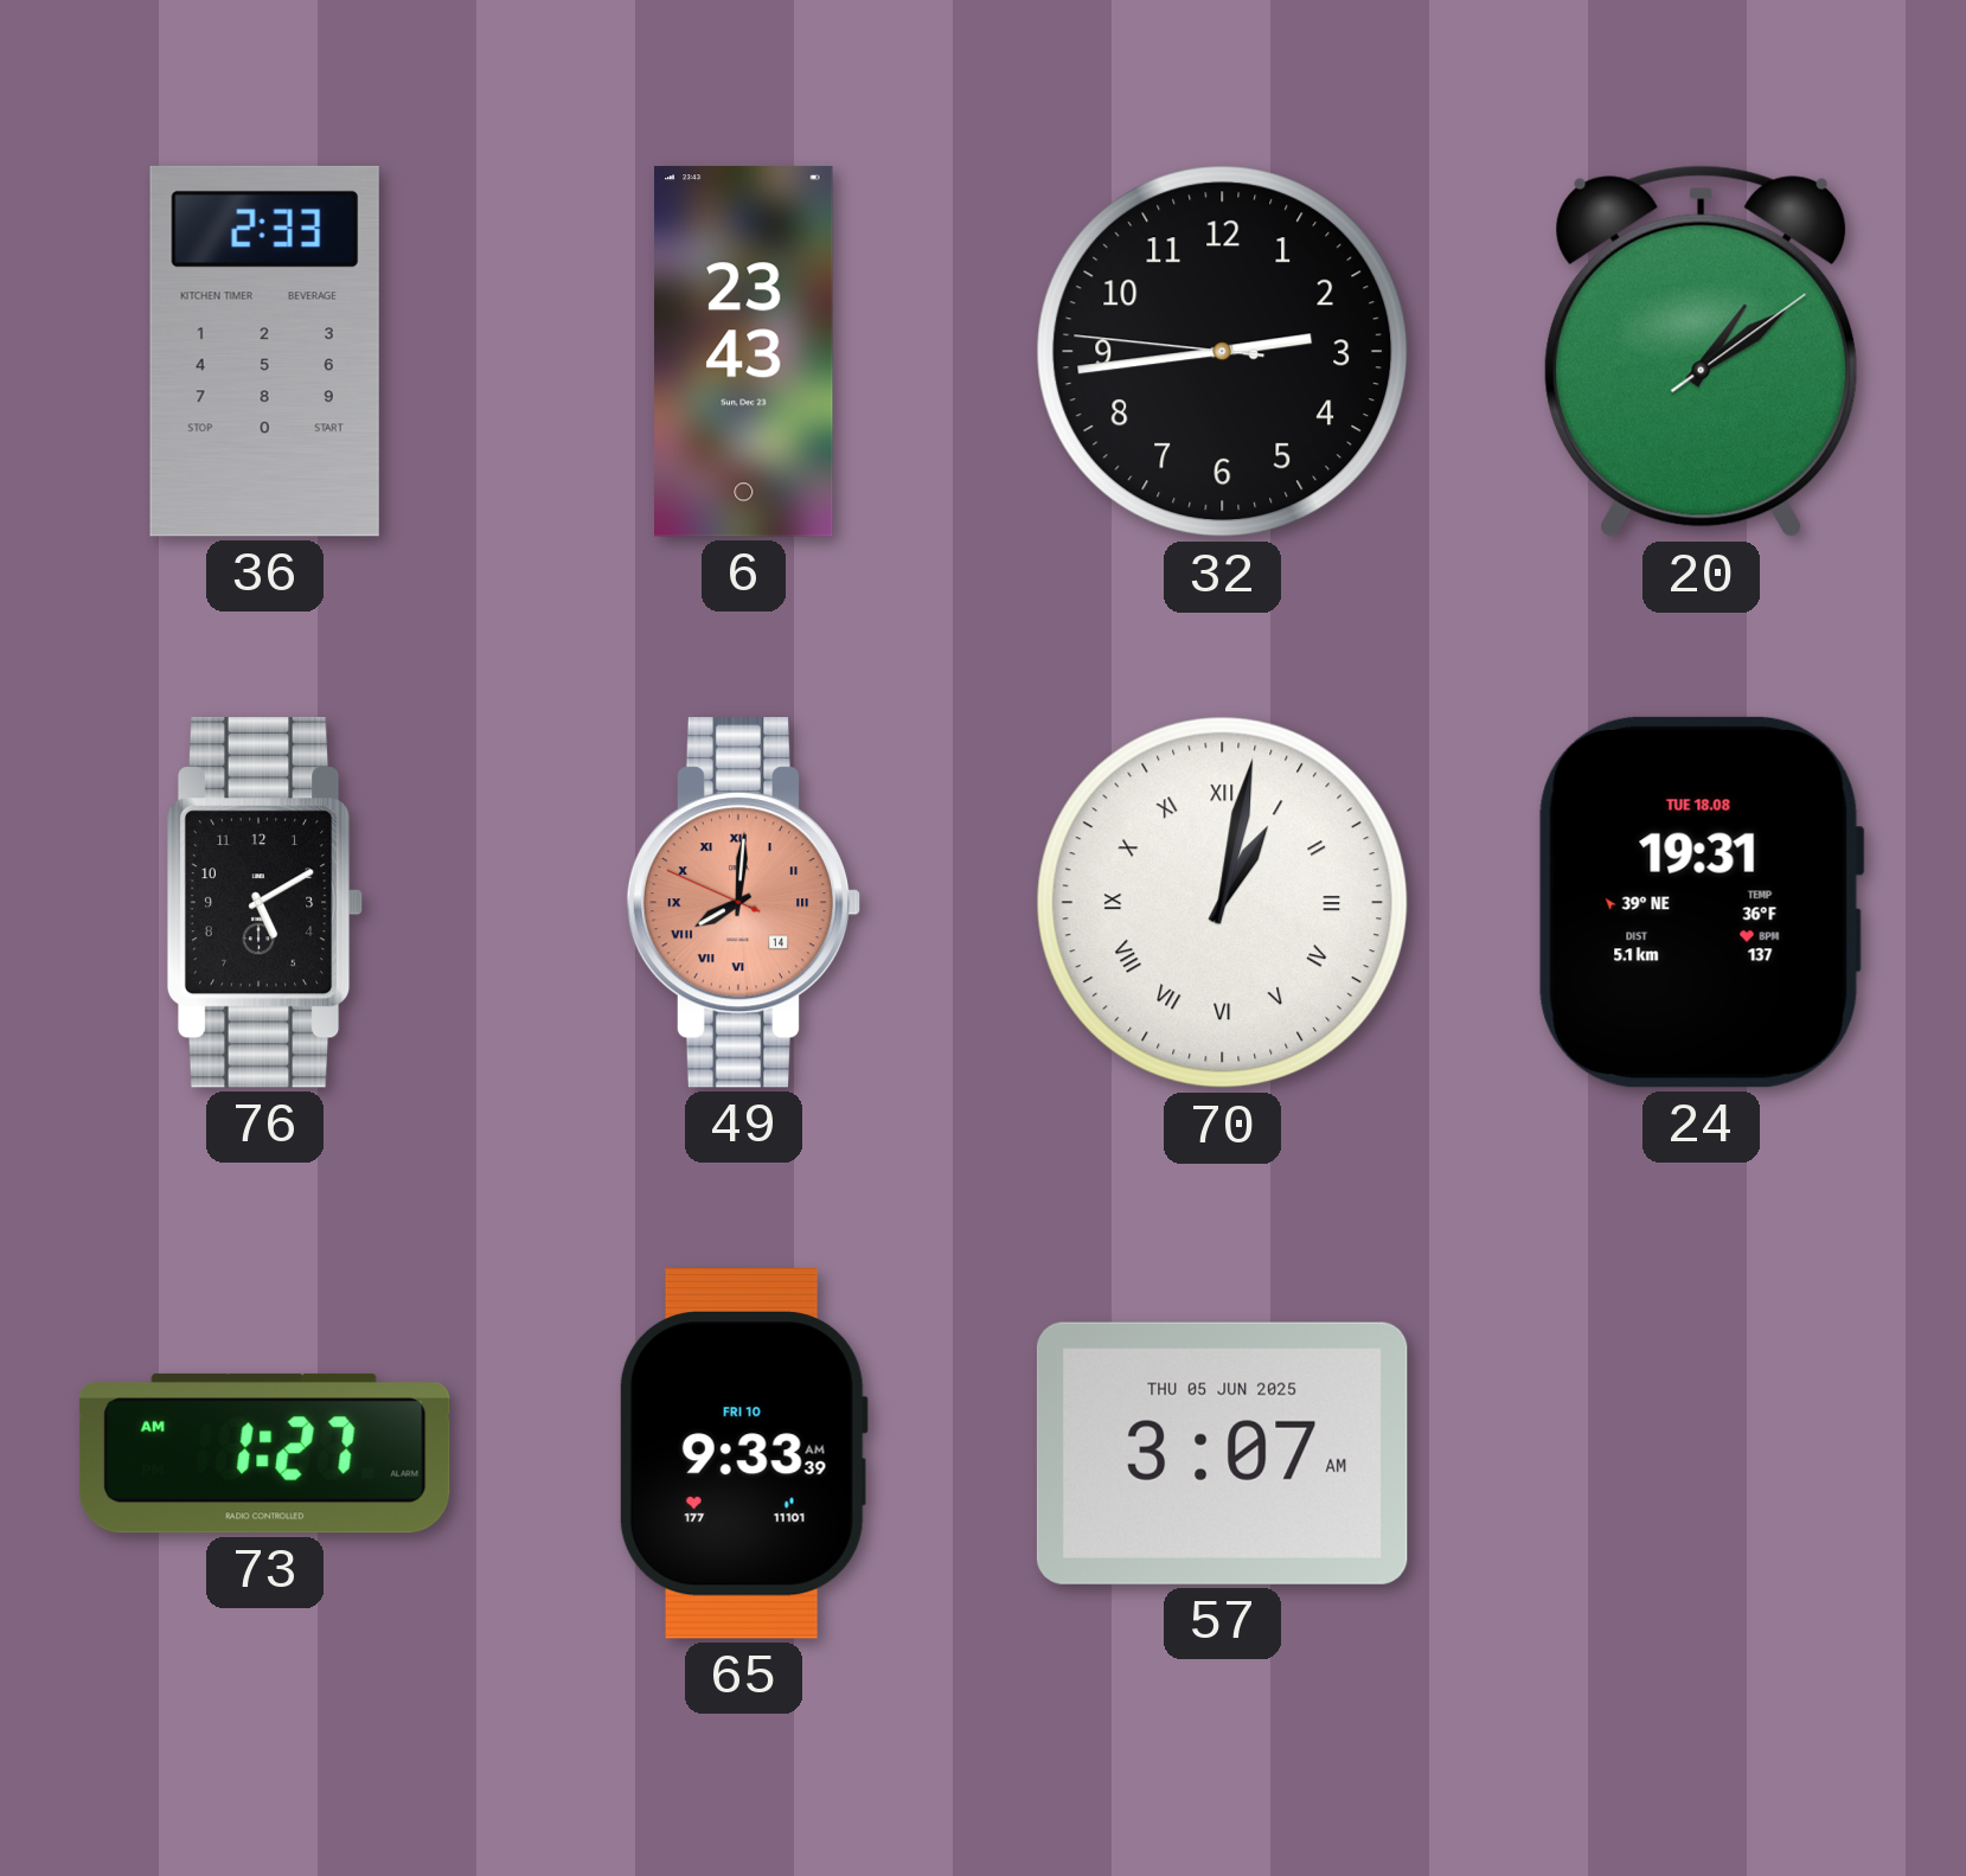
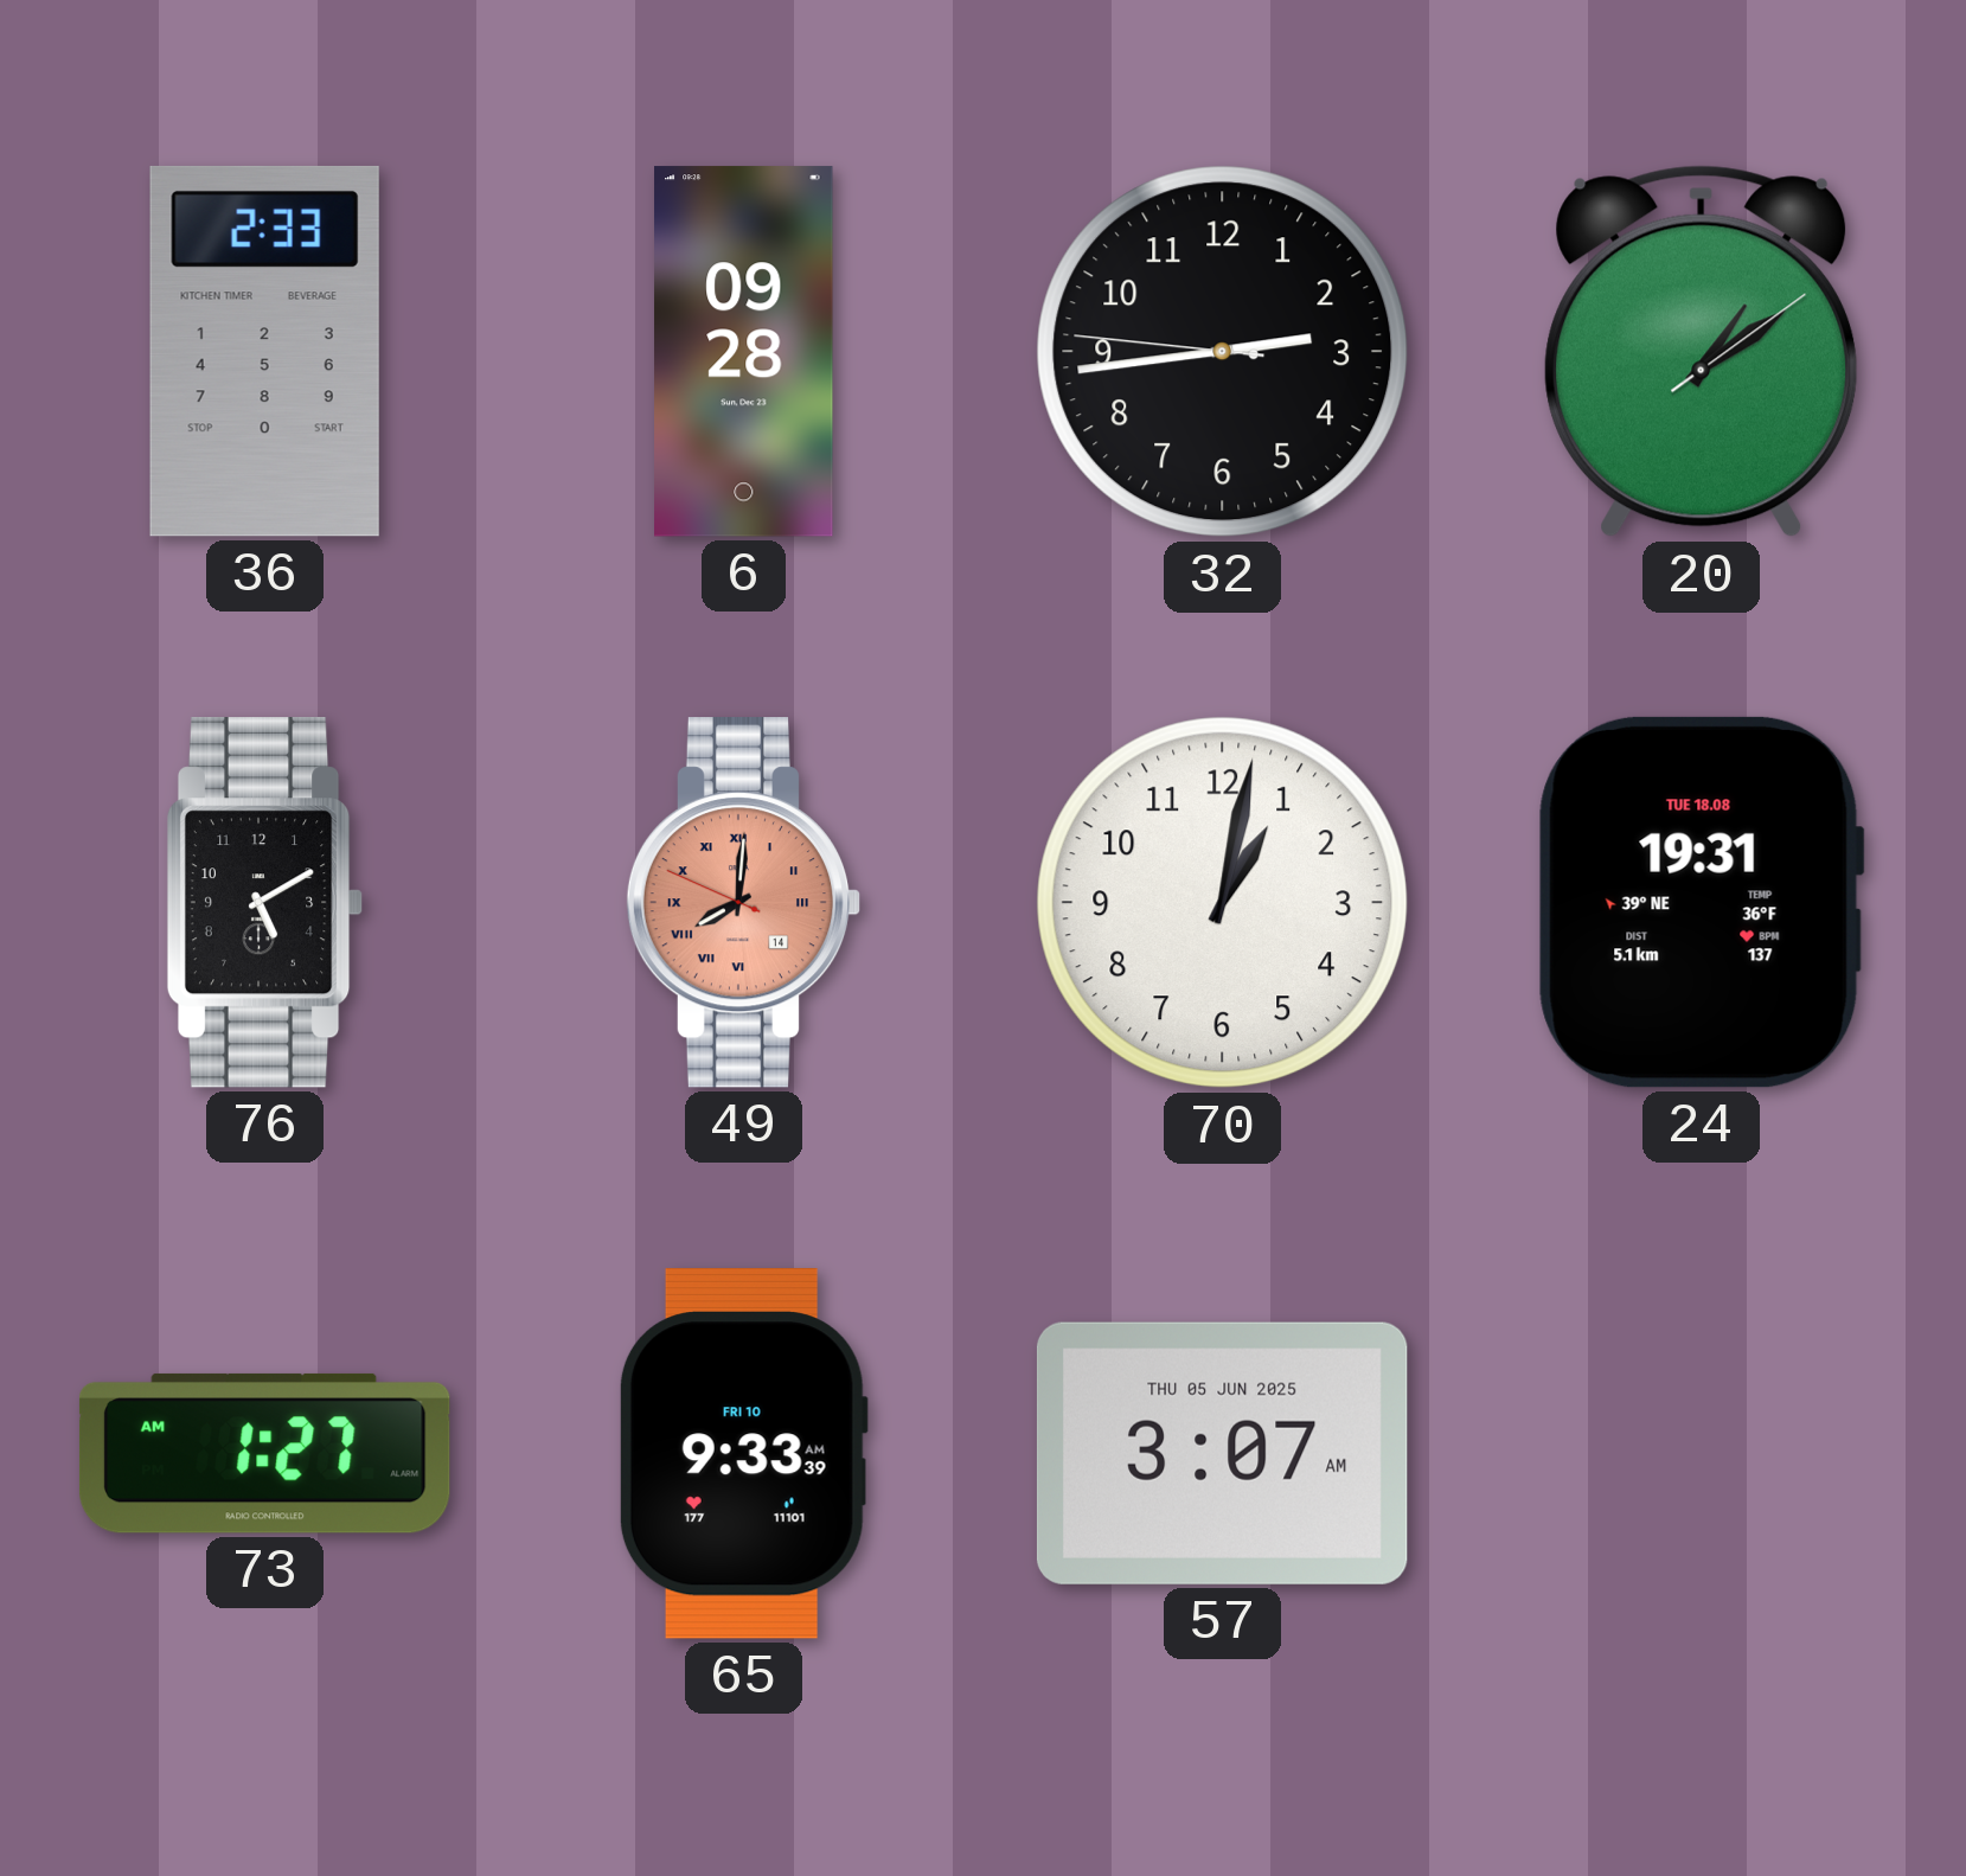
6: 23:43 -> 09:28 (744, 352)
70 numerals: Roman -> Arabic (1223, 903)
